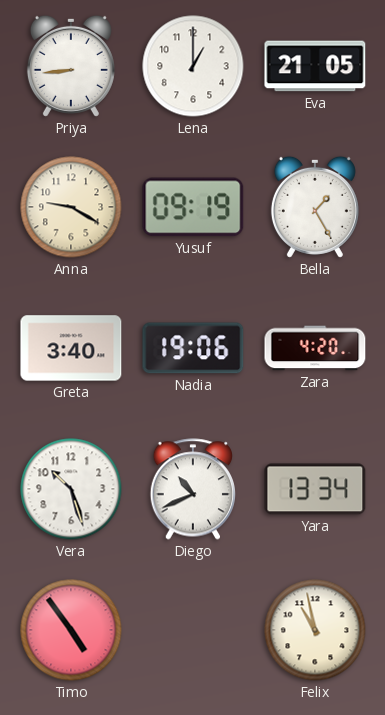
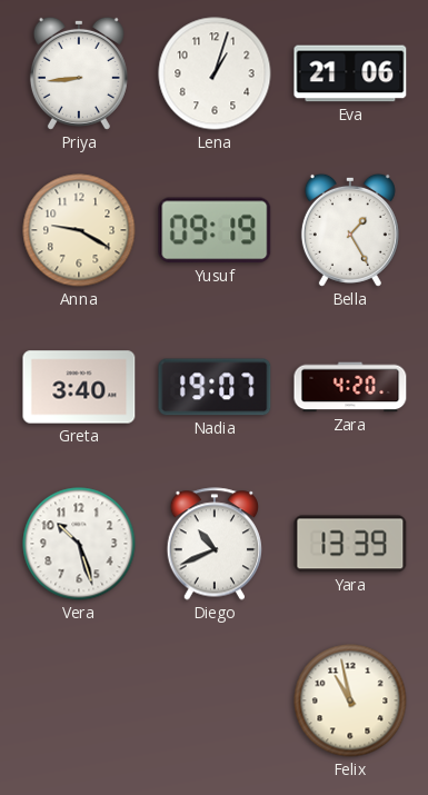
Lena: 1:00 -> 1:03 (215, 73)
Eva: 21:05 -> 21:06 (350, 73)
Nadia: 19:06 -> 19:07 (215, 387)
Yara: 13:34 -> 13:39 (350, 544)
Timo: 4:54 -> none (71, 630)
